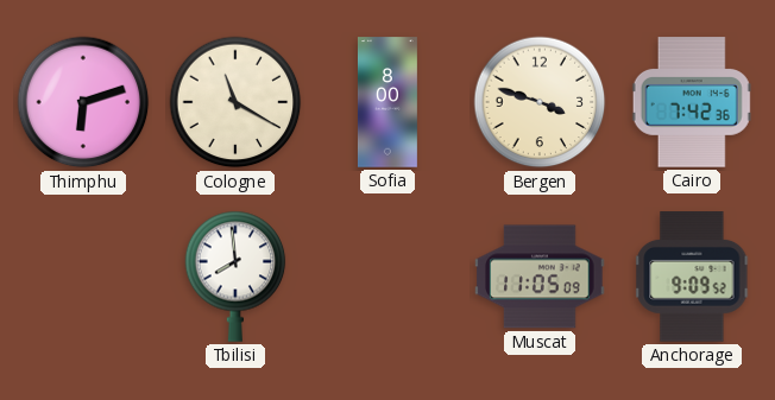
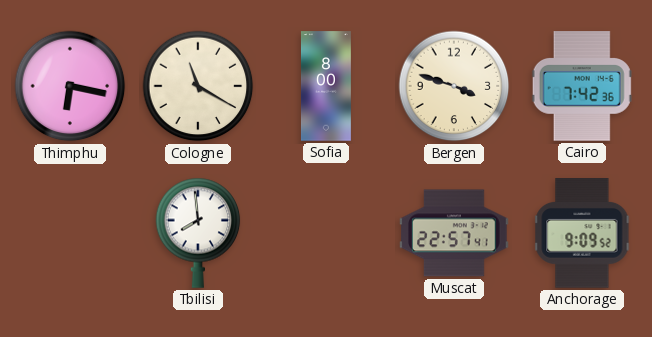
Thimphu: 6:12 -> 6:17 (70, 86)
Muscat: 11:05 -> 22:57 (454, 233)
